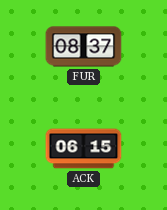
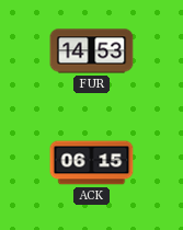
FUR: 08:37 -> 14:53 (92, 51)
